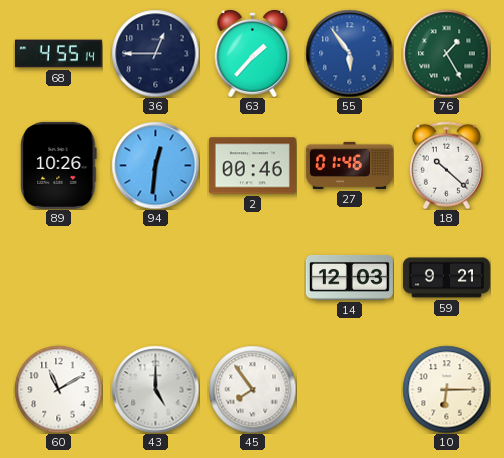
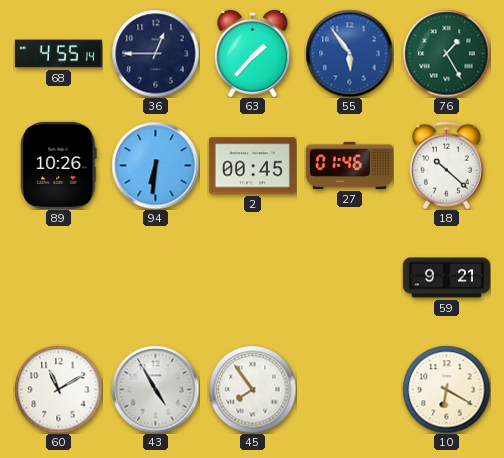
94: 12:31 -> 6:31 (155, 165)
2: 00:46 -> 00:45 (252, 166)
14: 12:03 -> none (349, 278)
43: 5:00 -> 4:55 (155, 389)
10: 6:15 -> 6:20 (446, 389)
